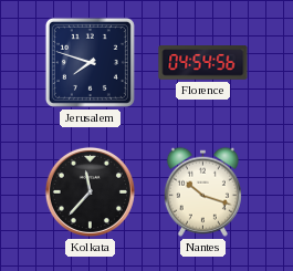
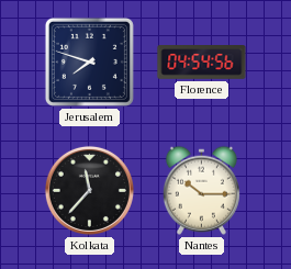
Nantes: 10:18 -> 10:15 (201, 190)
